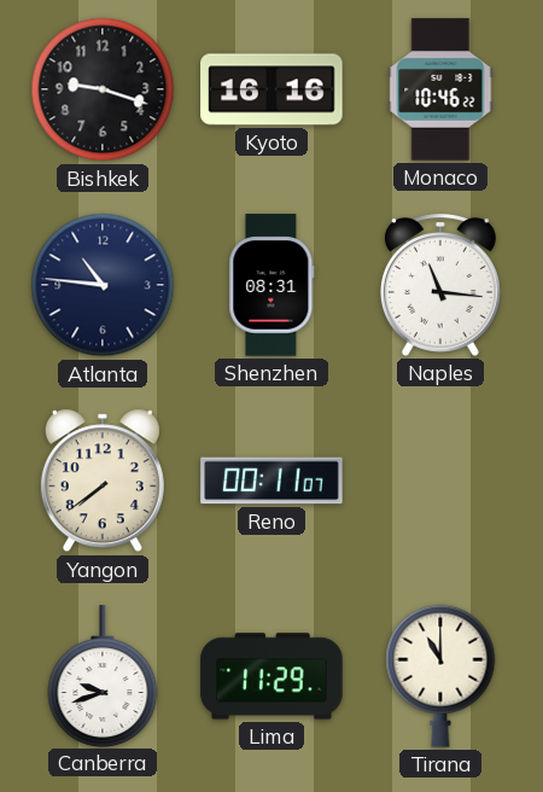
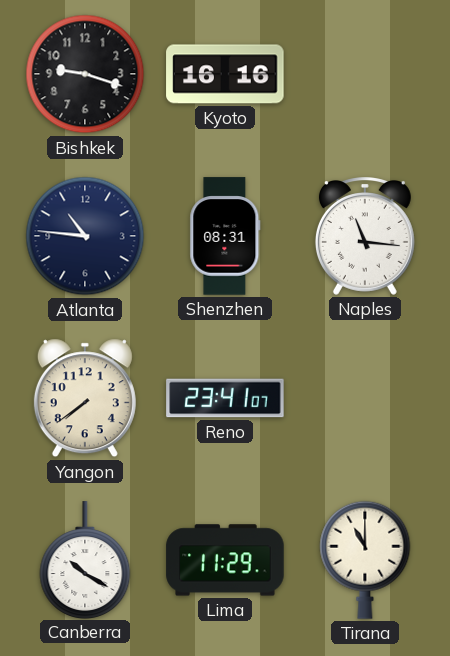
Monaco: 10:46 -> none (440, 89)
Reno: 00:11 -> 23:41 (225, 398)
Canberra: 9:42 -> 10:20 (85, 560)
